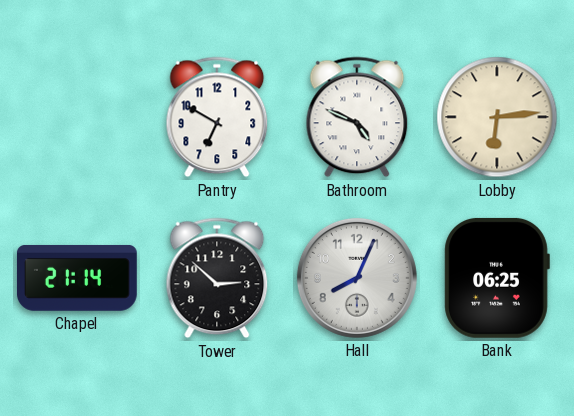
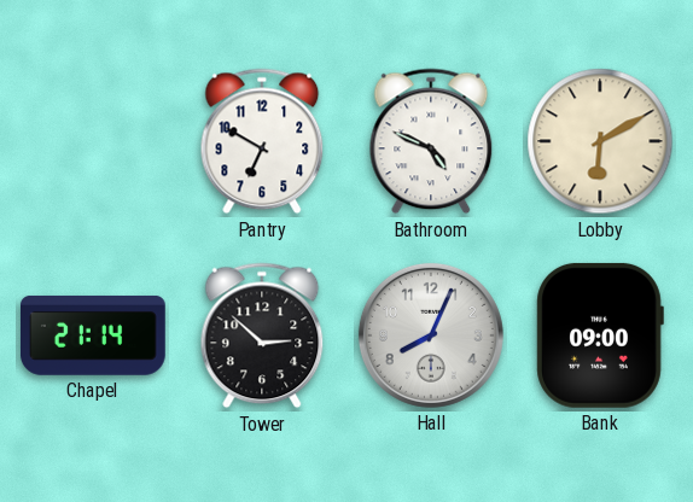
Lobby: 6:14 -> 6:10 (600, 141)
Bank: 06:25 -> 09:00 (600, 335)
